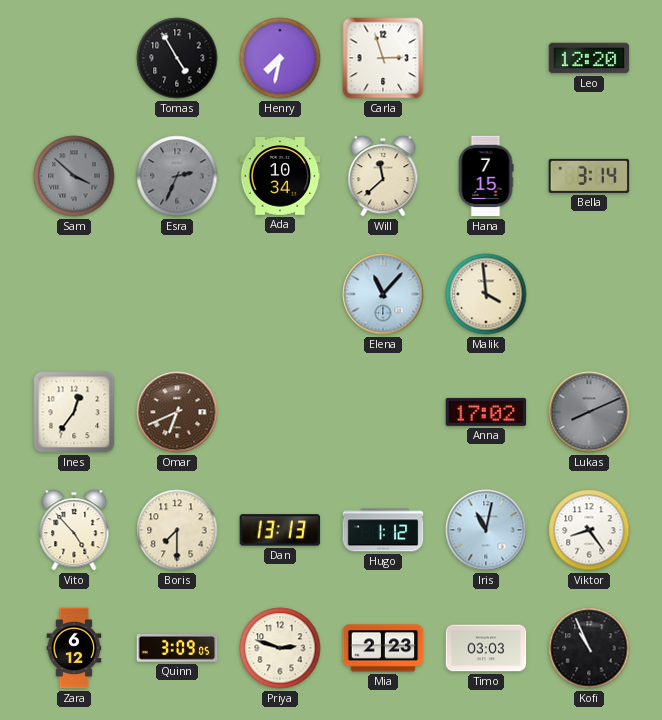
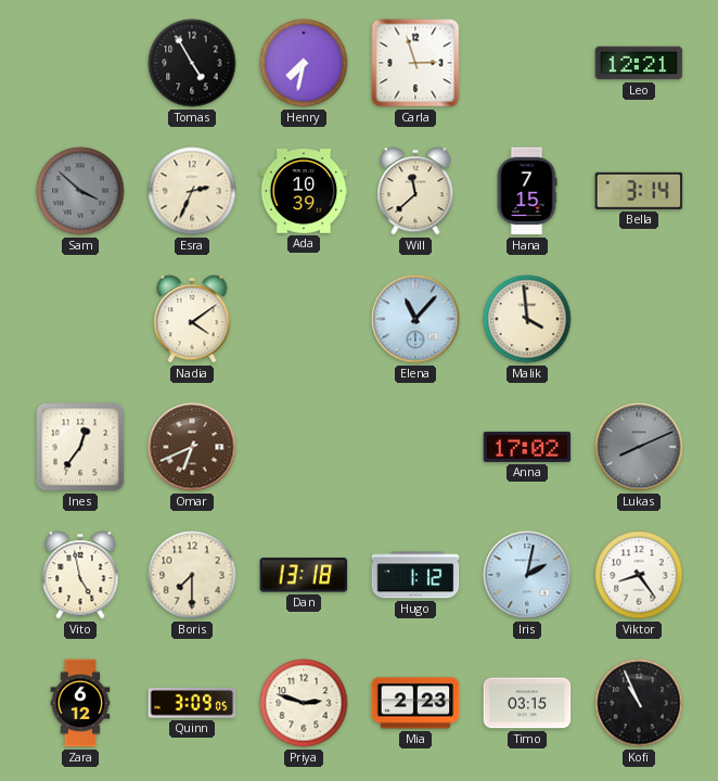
Leo: 12:20 -> 12:21 (639, 63)
Esra dial: grey -> cream (192, 191)
Ada: 10:34 -> 10:39 (304, 191)
Nadia: none -> 4:09 (192, 319)
Vito: 4:53 -> 4:58 (80, 575)
Dan: 13:13 -> 13:18 (304, 575)
Iris: 11:02 -> 2:02 (527, 575)
Timo: 03:03 -> 03:15 (527, 703)
